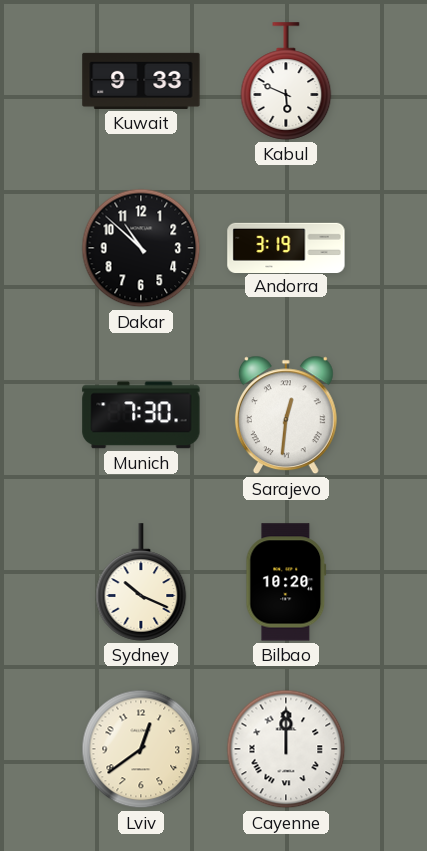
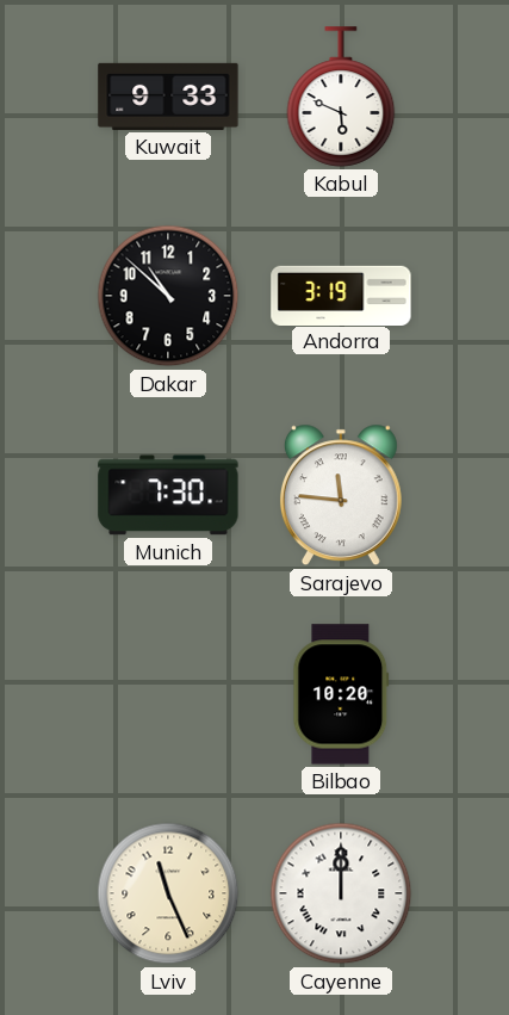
Sarajevo: 12:31 -> 11:46 (341, 495)
Sydney: 10:19 -> none (141, 582)
Lviv: 12:39 -> 11:26 (168, 893)
